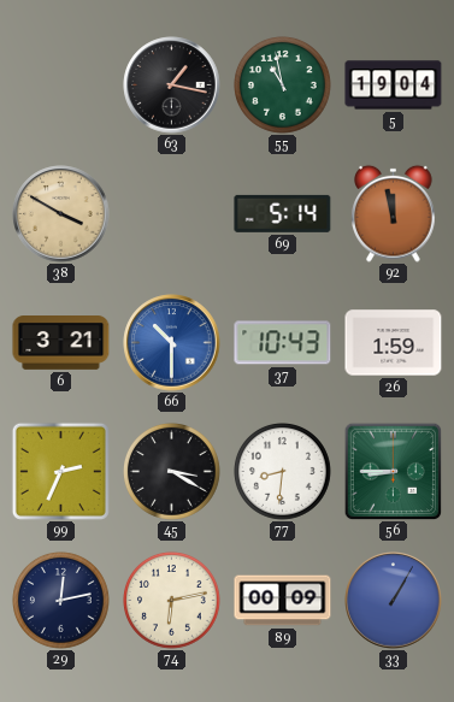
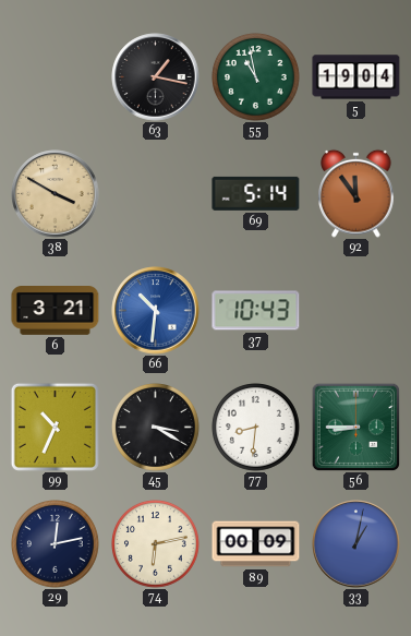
92: 11:58 -> 11:54 (356, 193)
66: 10:30 -> 10:31 (156, 311)
26: 1:59 -> none (394, 343)
99: 2:34 -> 10:34 (55, 427)
33: 1:05 -> 1:02 (356, 544)
